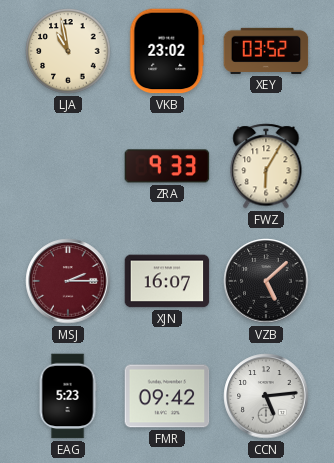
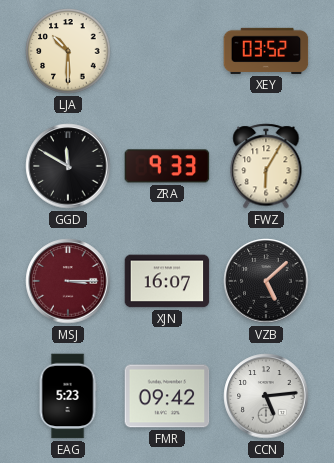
LJA: 10:58 -> 10:30 (68, 51)
VKB: 23:02 -> none (167, 51)
GGD: none -> 11:50 (68, 166)
MSJ: 2:15 -> 3:15 (68, 281)
